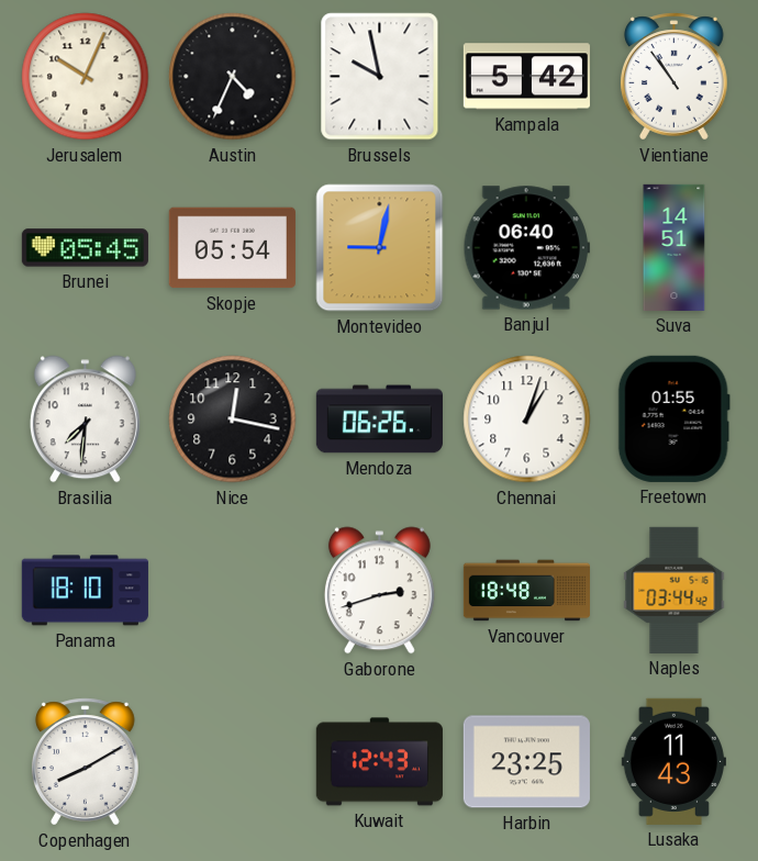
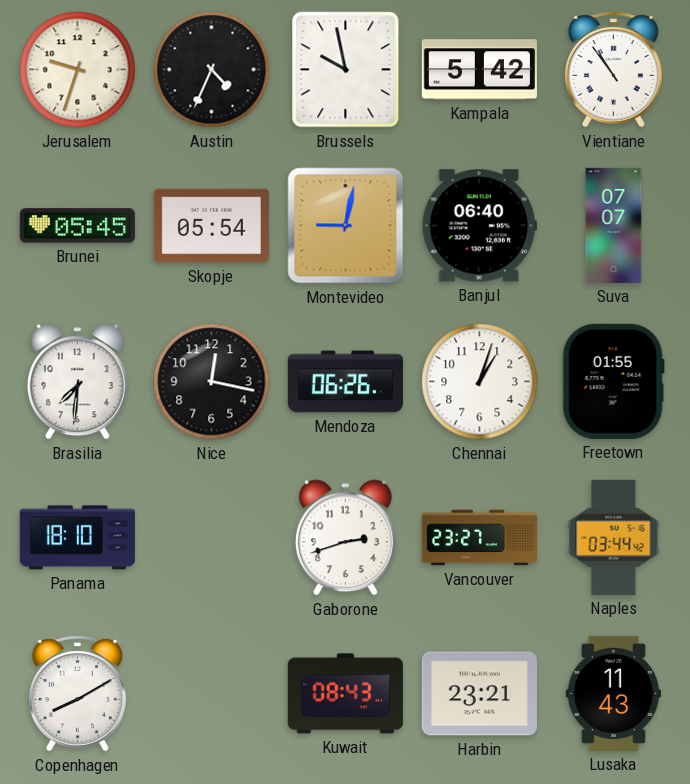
Jerusalem: 10:04 -> 9:33 (78, 70)
Suva: 14:51 -> 07:07 (614, 225)
Vancouver: 18:48 -> 23:27 (479, 538)
Kuwait: 12:43 -> 08:43 (345, 694)
Harbin: 23:25 -> 23:21 (479, 694)
